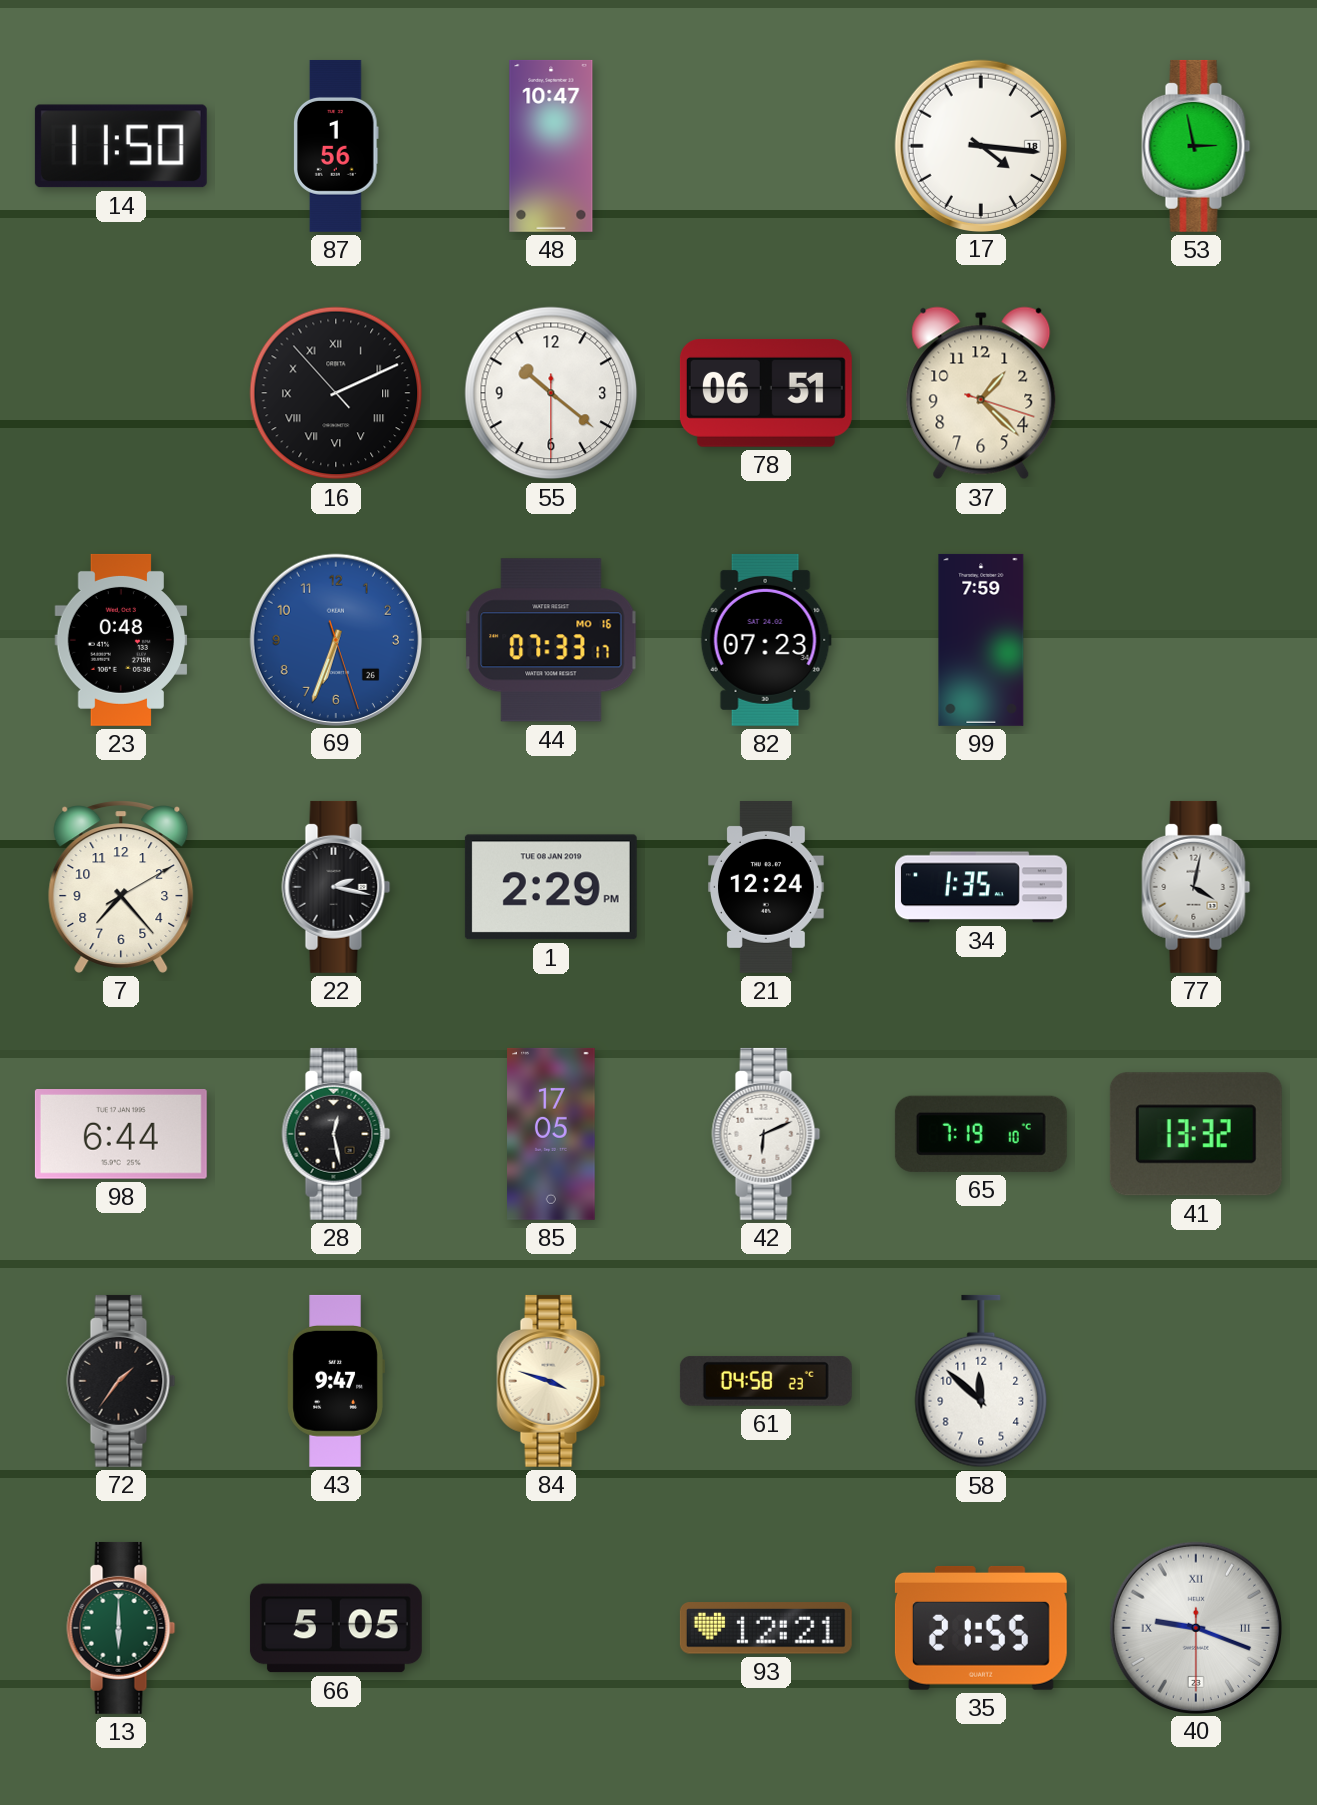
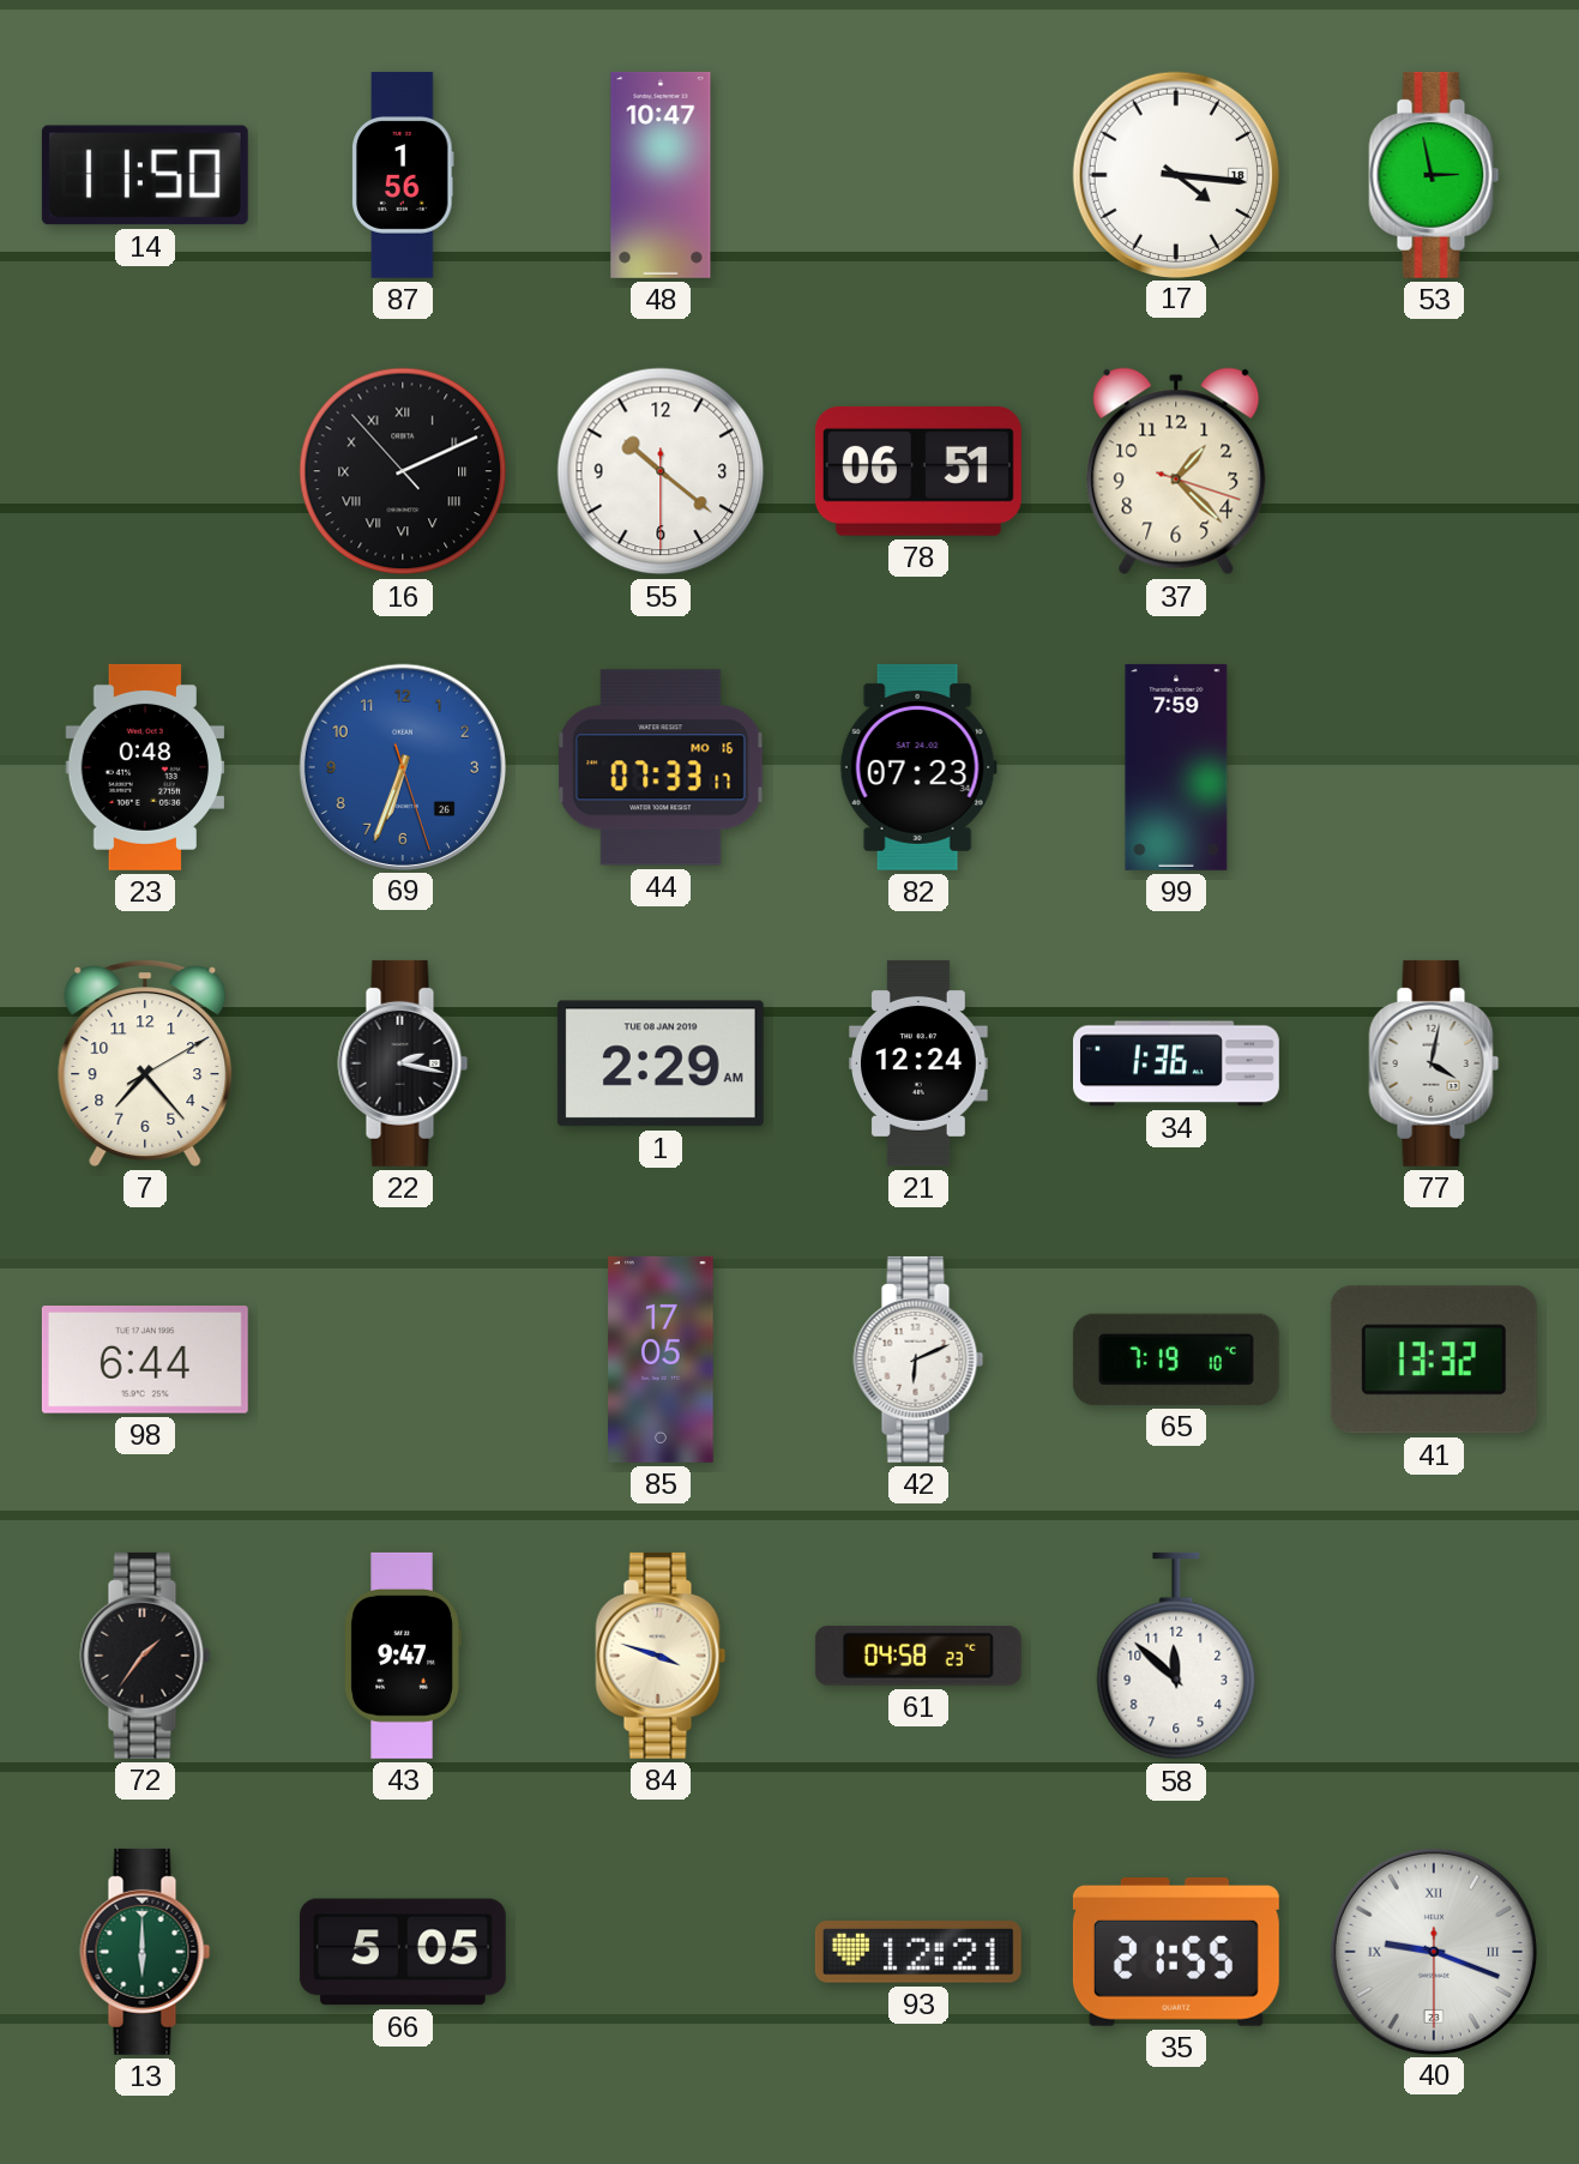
1: 2:29 PM -> 2:29 AM (661, 1063)
34: 1:35 -> 1:36 (1176, 1063)
28: 12:28 -> none (336, 1134)
